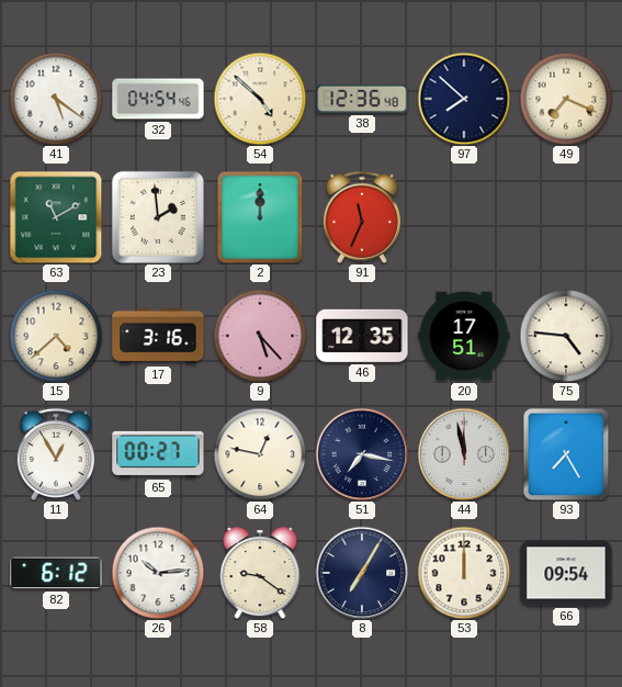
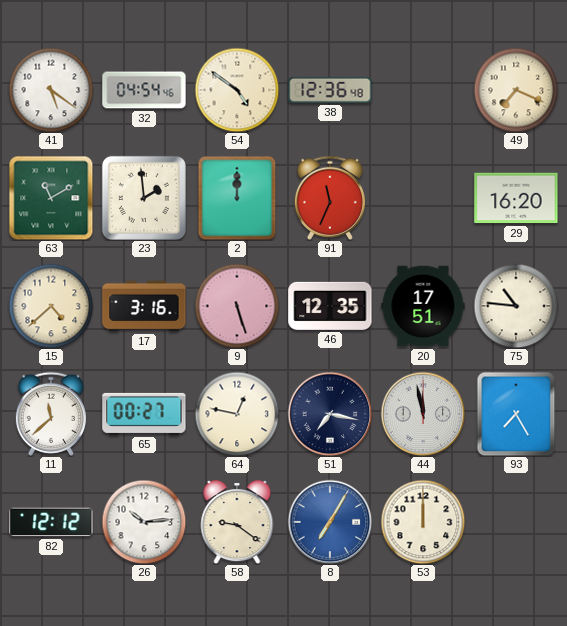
54: 4:52 -> 4:51 (237, 90)
97: 7:52 -> none (464, 99)
29: none -> 16:20 (516, 198)
9: 5:23 -> 5:27 (237, 306)
75: 4:46 -> 10:46 (516, 306)
11: 12:55 -> 11:38 (51, 414)
82: 6:12 -> 12:12 (51, 522)
8 dial: navy -> blue (330, 522)
66: 09:54 -> none (566, 573)
